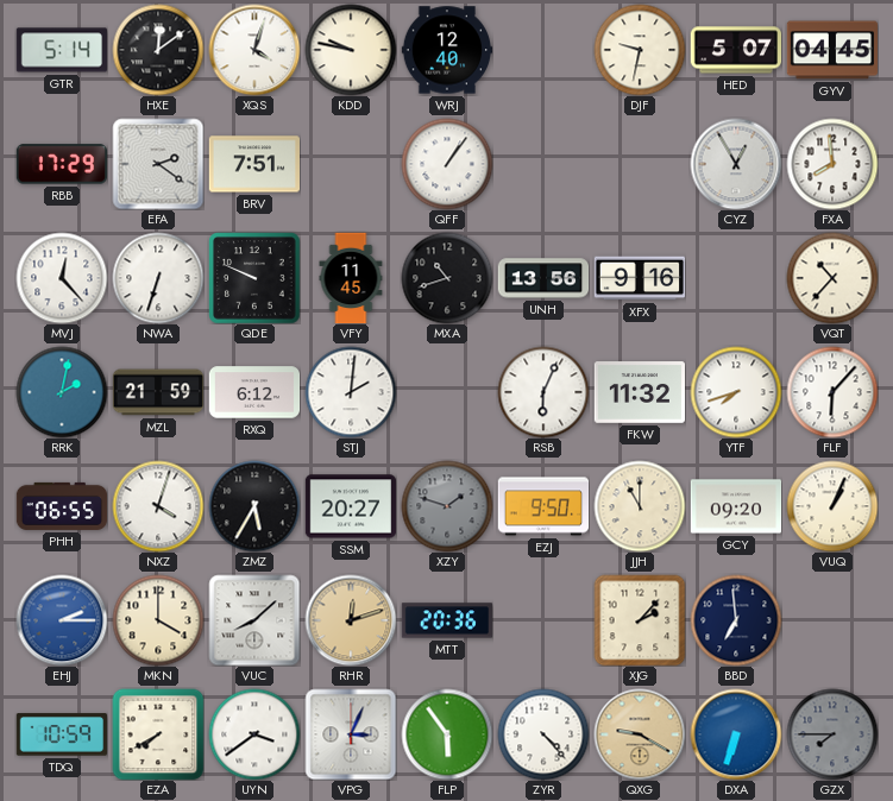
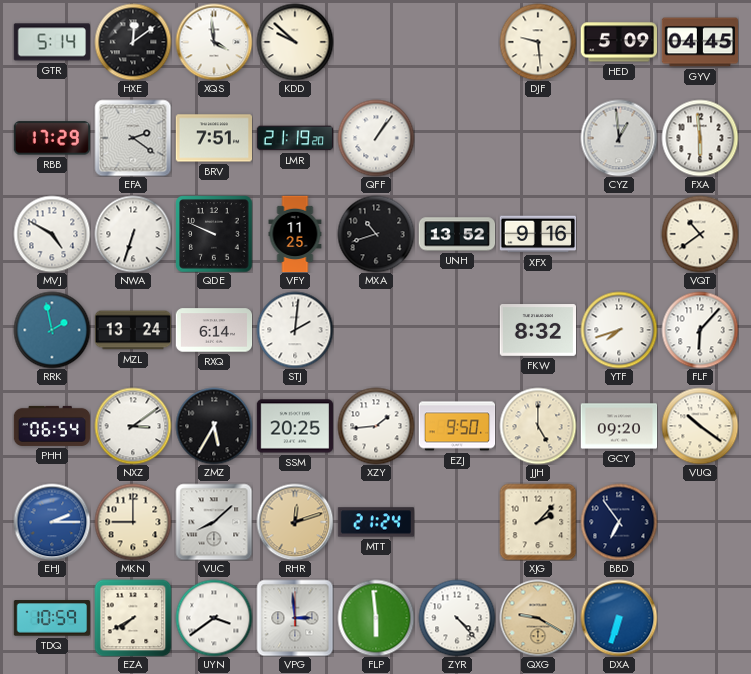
XQS: 4:03 -> 3:59 (214, 42)
KDD: 9:47 -> 9:52 (295, 42)
WRJ: 12:40 -> none (447, 50)
DJF: 9:32 -> 9:29 (538, 42)
HED: 5:07 -> 5:09 (618, 42)
LMR: none -> 21:19 (295, 138)
CYZ: 12:55 -> 12:59 (619, 138)
FXA: 7:59 -> 5:59 (700, 138)
MVJ: 12:23 -> 4:50 (52, 234)
VFY: 11:45 -> 11:25 (295, 234)
UNH: 13:56 -> 13:52 (457, 234)
VQT: 10:37 -> 10:39 (700, 234)
RRK: 2:02 -> 1:58 (52, 330)
MZL: 21:59 -> 13:24 (133, 330)
RXQ: 6:12 -> 6:14 (214, 330)
RSB: 6:04 -> none (543, 392)
FKW: 11:32 -> 8:32 (538, 330)
PHH: 06:55 -> 06:54 (52, 426)
NXZ: 4:03 -> 3:09 (133, 426)
SSM: 20:27 -> 20:25 (295, 426)
XZY: 1:48 -> 1:44 (376, 426)
XZY dial: grey -> white (376, 426)
JJH: 11:00 -> 5:00 (538, 426)
VUQ: 1:04 -> 10:21 (700, 426)
MKN: 4:00 -> 9:00 (133, 522)
MTT: 20:36 -> 21:24 (376, 522)
BBD: 6:59 -> 6:54 (619, 522)
VPG: 3:04 -> 2:59 (295, 618)
FLP: 5:54 -> 5:59 (376, 618)
GZX: 7:45 -> none (832, 734)
